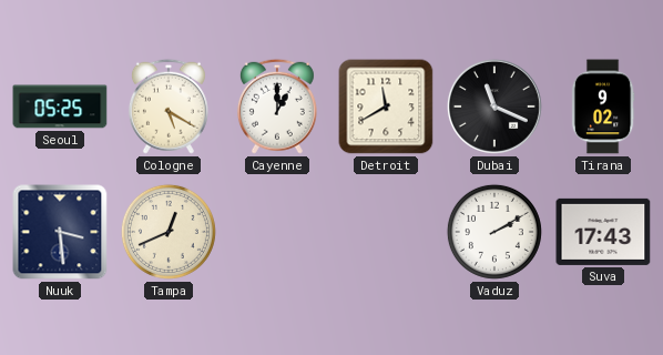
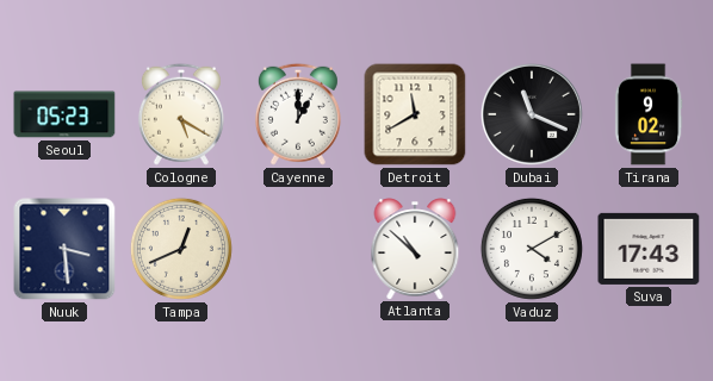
Seoul: 05:25 -> 05:23 (64, 114)
Atlanta: none -> 10:52 (415, 249)
Vaduz: 2:10 -> 4:10 (532, 249)
